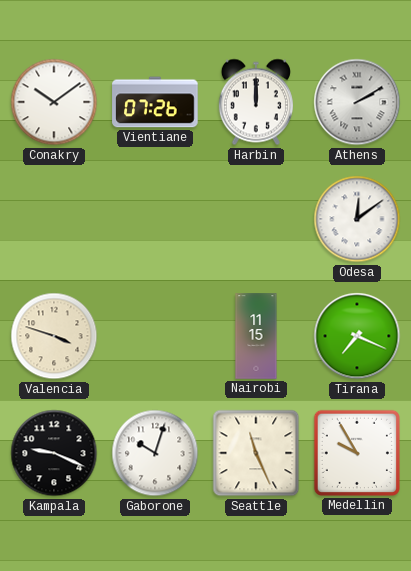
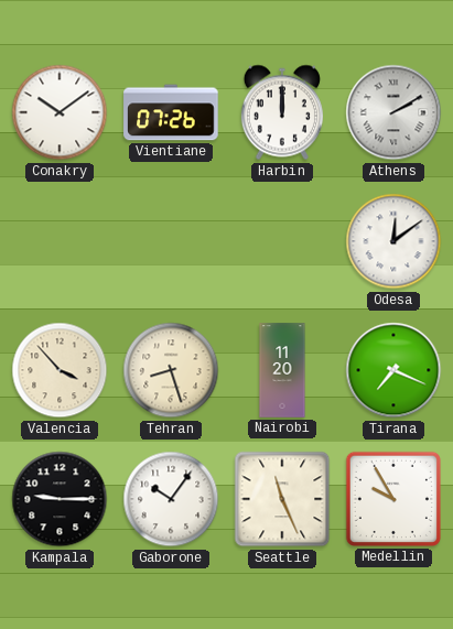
Valencia: 3:48 -> 3:53 (60, 370)
Tehran: none -> 8:27 (171, 370)
Nairobi: 11:15 -> 11:20 (282, 370)
Kampala: 9:19 -> 9:15 (60, 499)
Gaborone: 10:03 -> 10:06 (171, 499)
